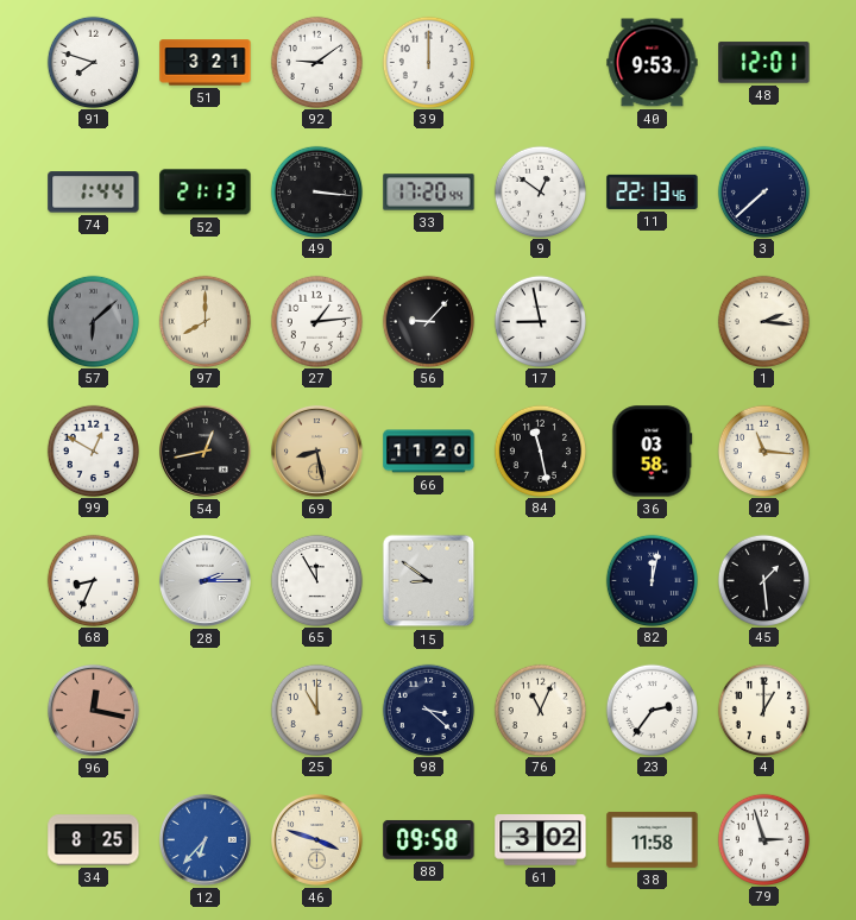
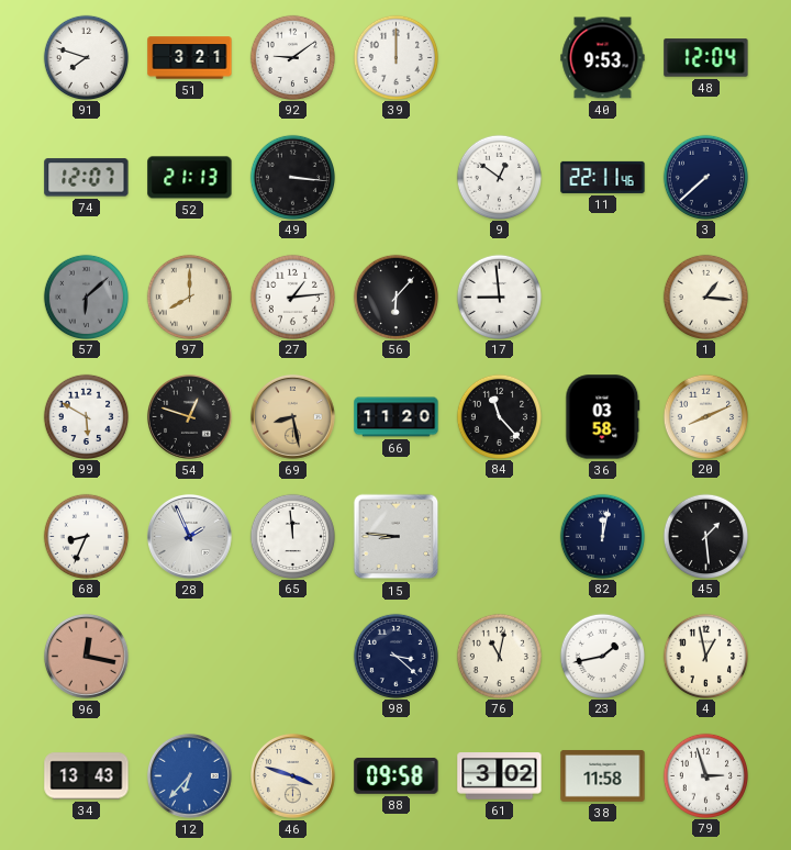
48: 12:01 -> 12:04 (706, 58)
74: 1:44 -> 12:07 (87, 178)
33: 17:20 -> none (429, 193)
11: 22:13 -> 22:11 (603, 177)
56: 9:07 -> 6:07 (396, 297)
17: 8:58 -> 8:59 (499, 297)
1: 2:16 -> 1:16 (705, 297)
99: 12:50 -> 5:50 (86, 416)
54: 12:43 -> 12:48 (189, 416)
84: 11:28 -> 11:23 (499, 416)
20: 11:16 -> 8:11 (705, 416)
28: 2:15 -> 1:56 (189, 536)
65: 11:55 -> 11:59 (292, 536)
15: 8:51 -> 8:46 (397, 537)
25: 11:00 -> none (316, 710)
76: 11:04 -> 11:02 (499, 656)
23: 2:36 -> 1:43 (602, 656)
4: 1:00 -> 12:58 (705, 656)
34: 8:25 -> 13:43 (87, 776)
